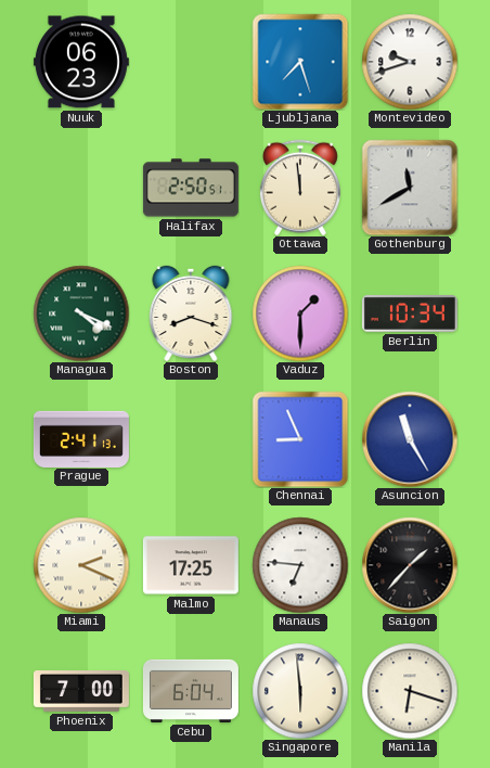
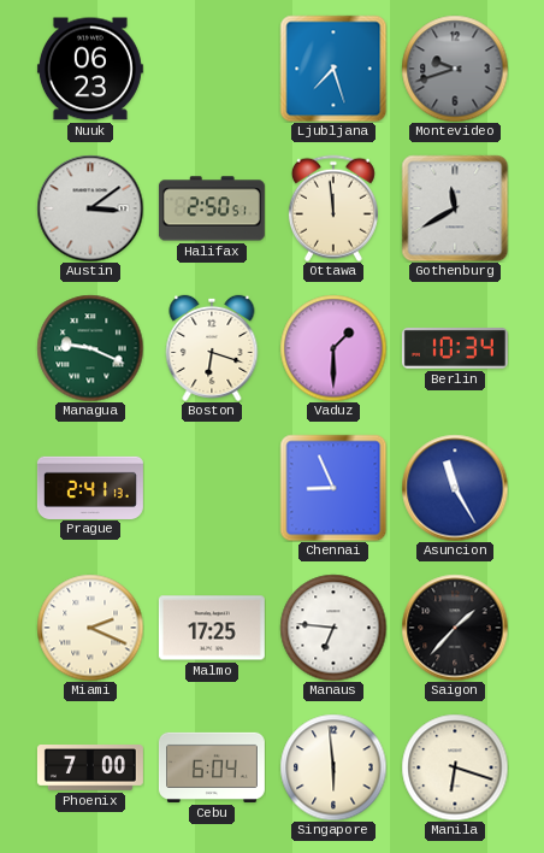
Montevideo dial: white -> grey (455, 69)
Austin: none -> 3:09 (90, 208)
Managua: 4:19 -> 9:19 (90, 348)
Boston: 8:18 -> 6:18 (212, 348)
